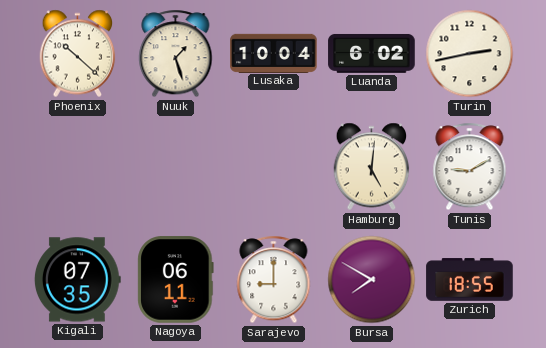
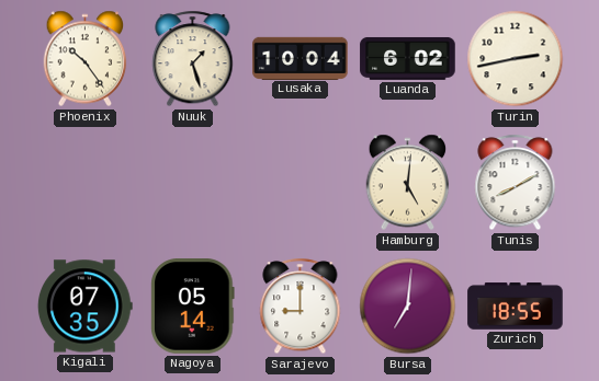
Phoenix: 10:22 -> 10:24 (86, 59)
Tunis: 9:10 -> 8:10 (516, 183)
Nagoya: 06:11 -> 05:14 (193, 307)
Bursa: 7:50 -> 7:01 (408, 307)
